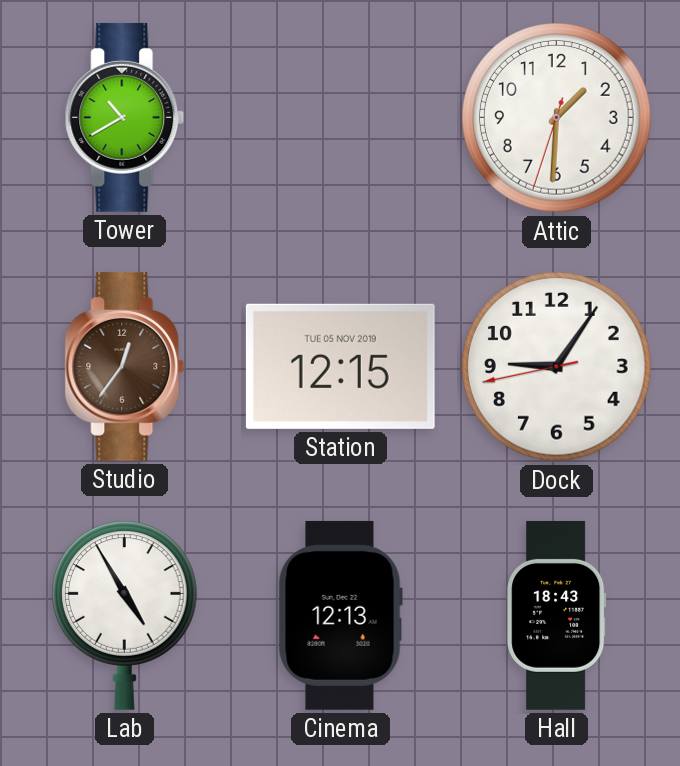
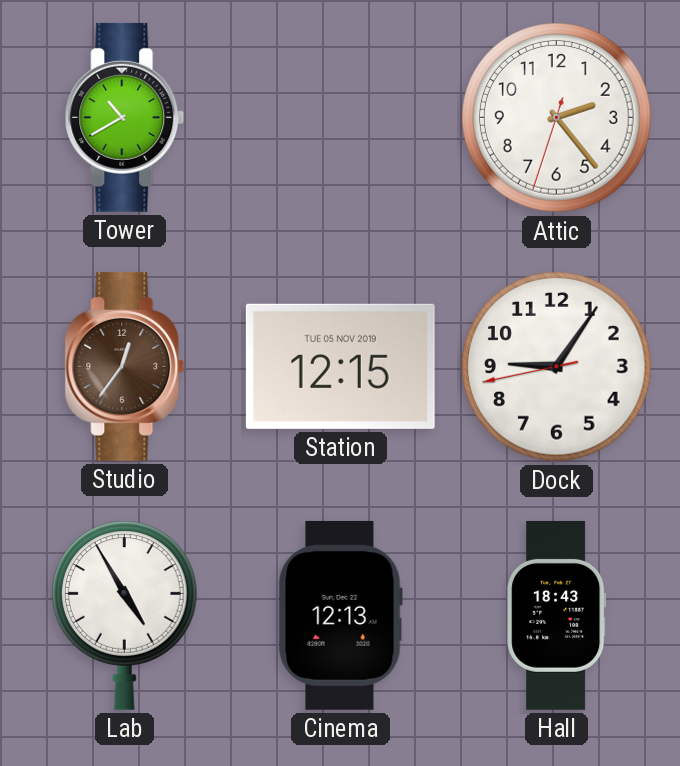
Attic: 1:30 -> 2:23 (557, 118)
